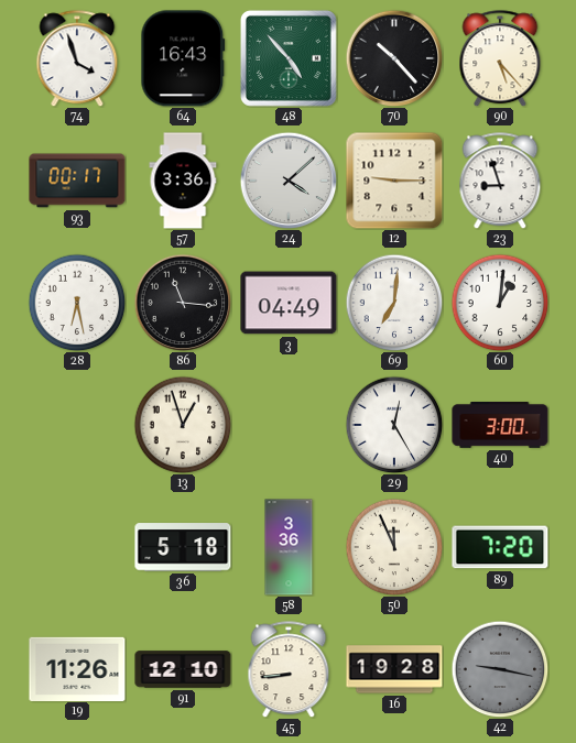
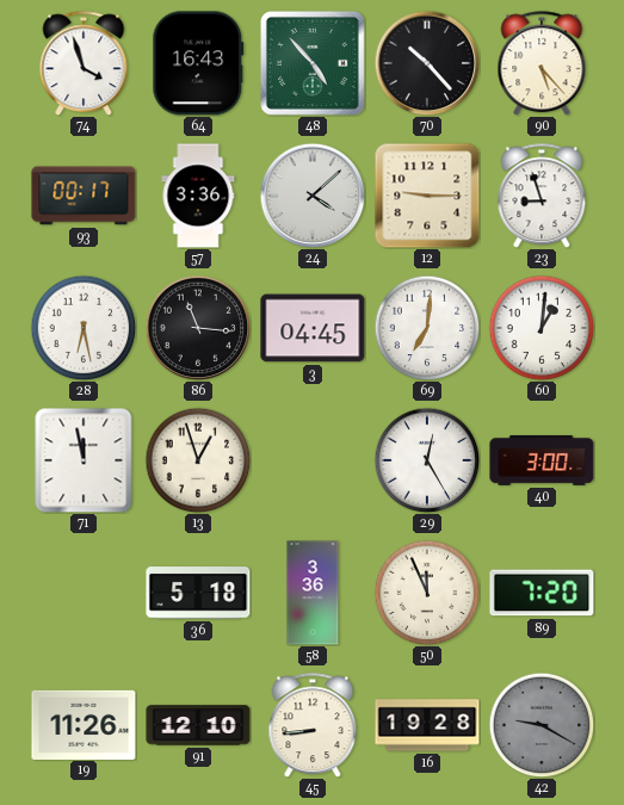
3: 04:49 -> 04:45 (313, 328)
71: none -> 11:58 (84, 460)
42: 9:17 -> 9:20 (542, 725)
